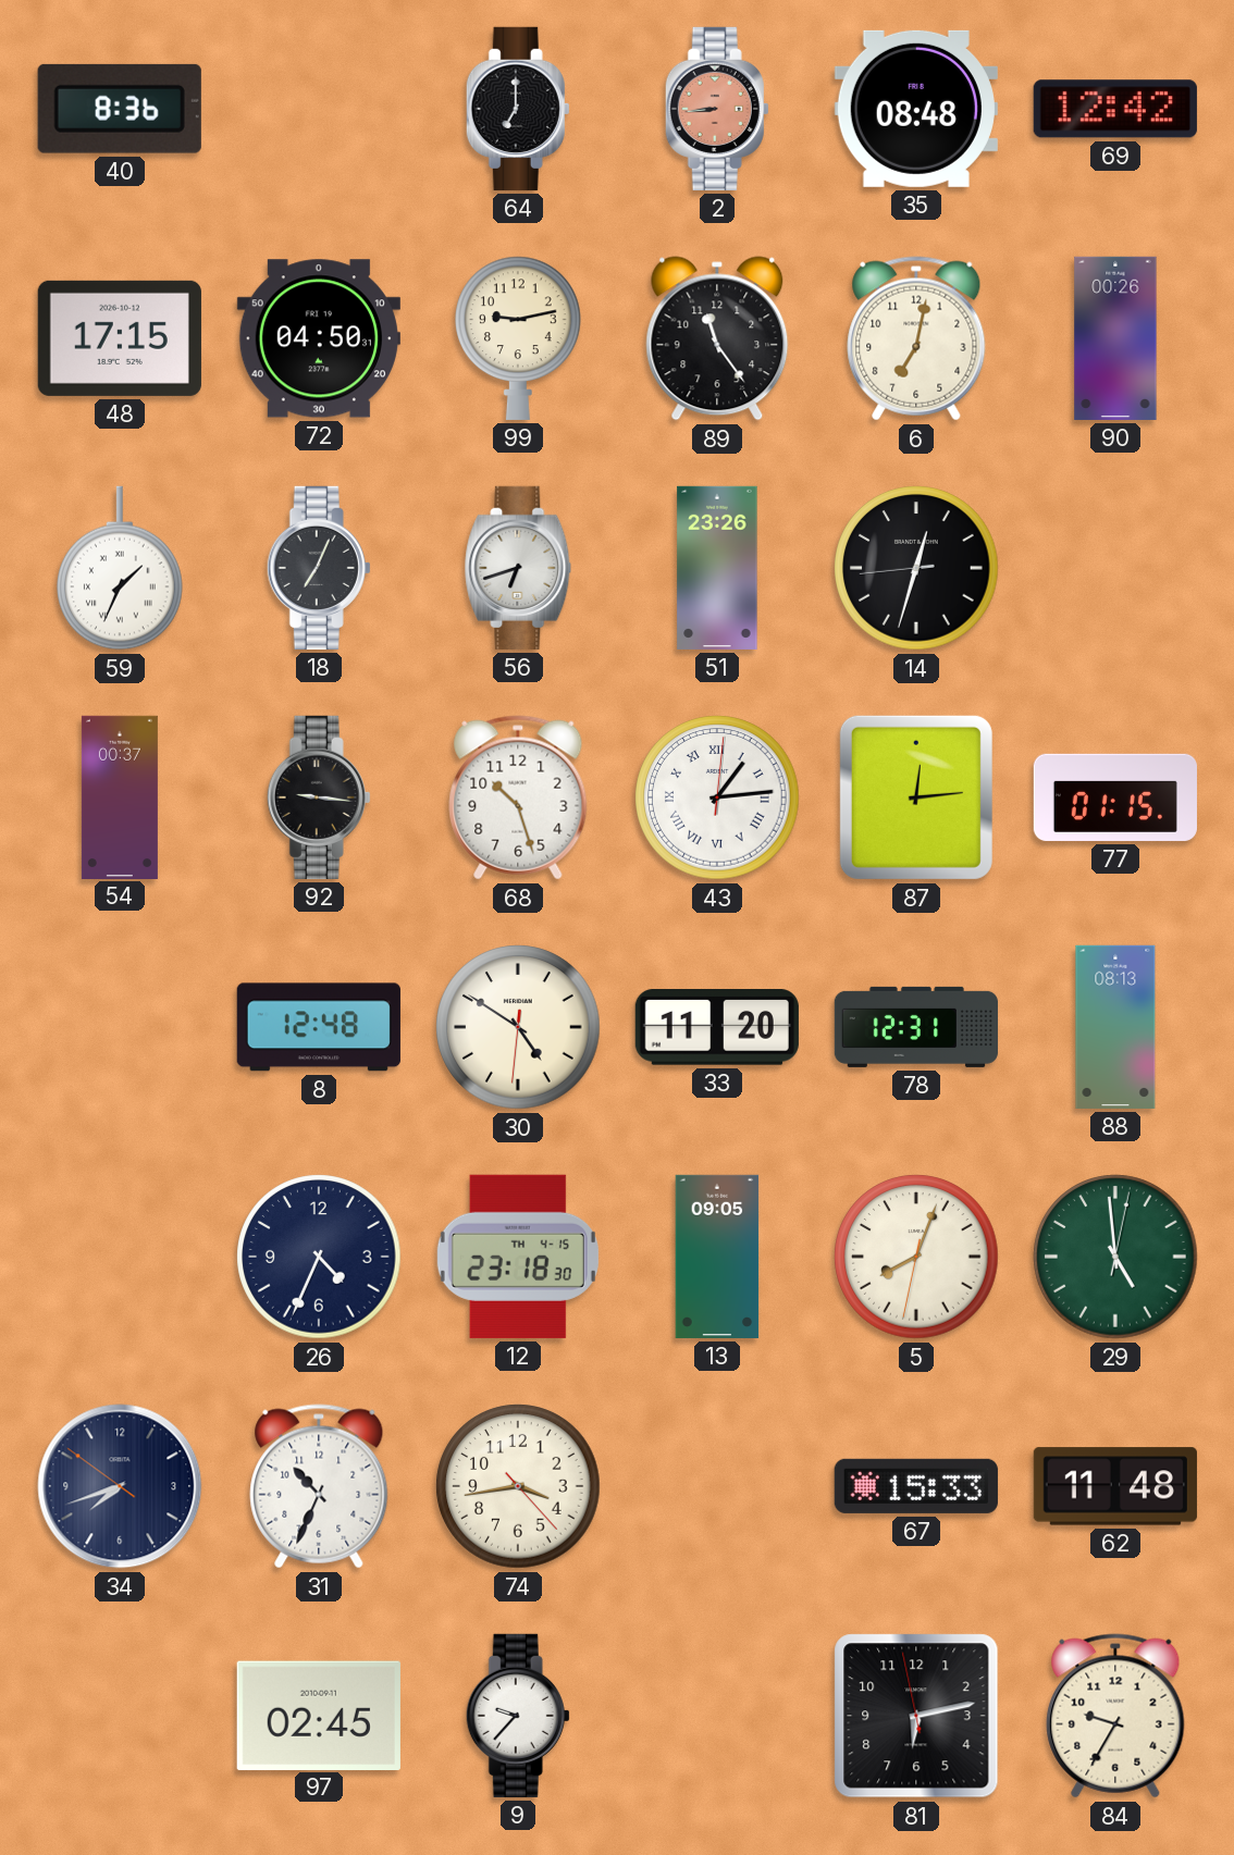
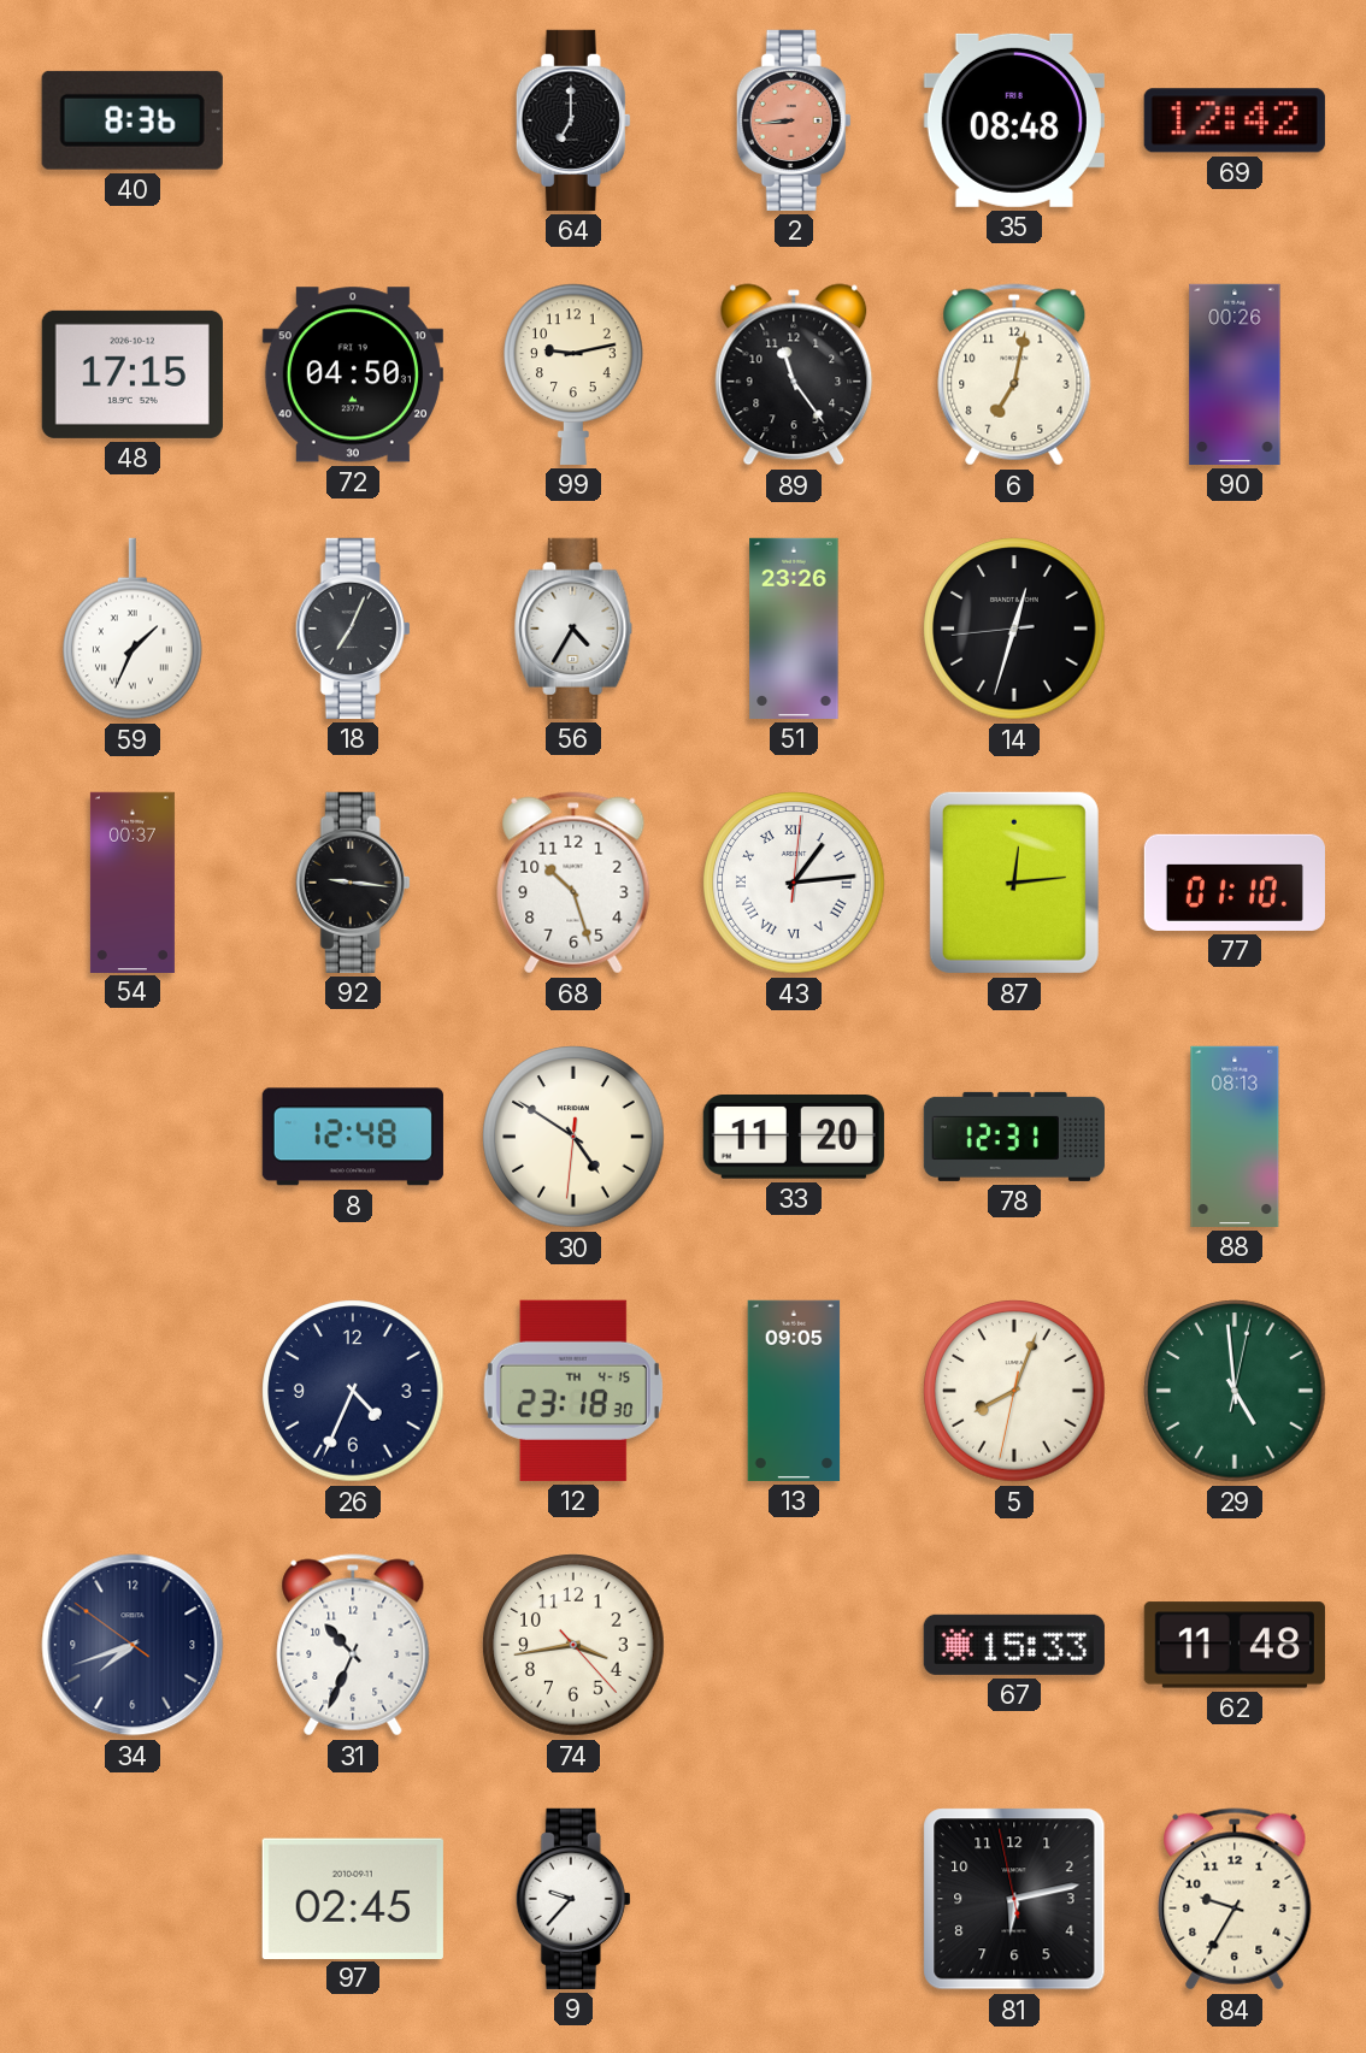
56: 6:42 -> 4:35 (573, 629)
77: 01:15 -> 01:10 (1235, 883)
